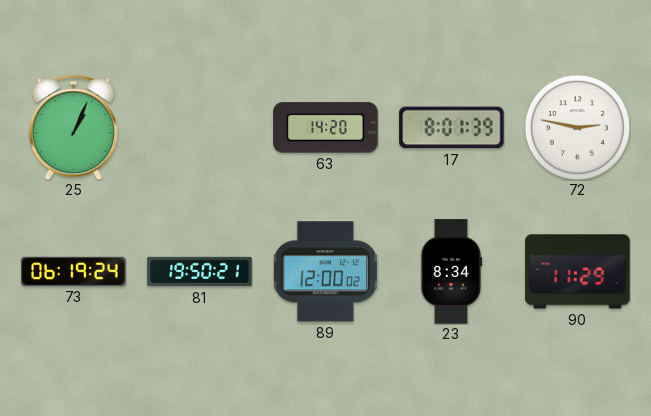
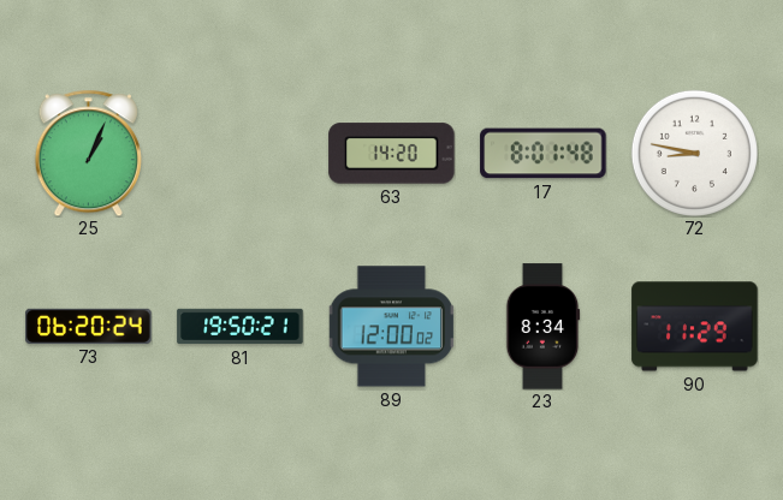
17: 8:01:39 -> 8:01:48 (544, 154)
72: 2:47 -> 8:47 (694, 153)
73: 06:19 -> 06:20 (89, 326)
